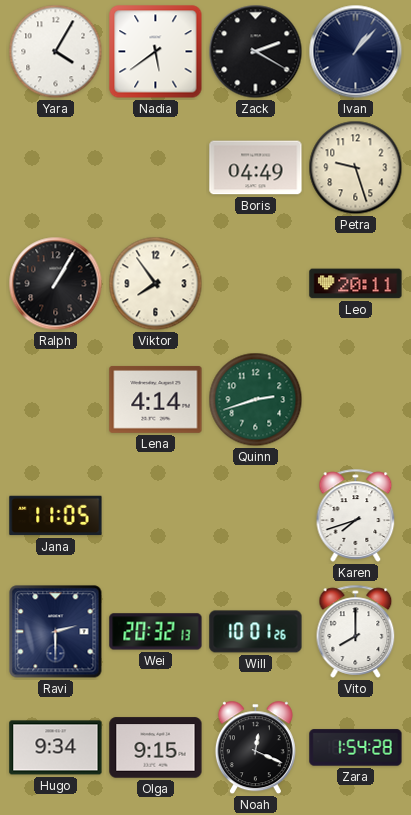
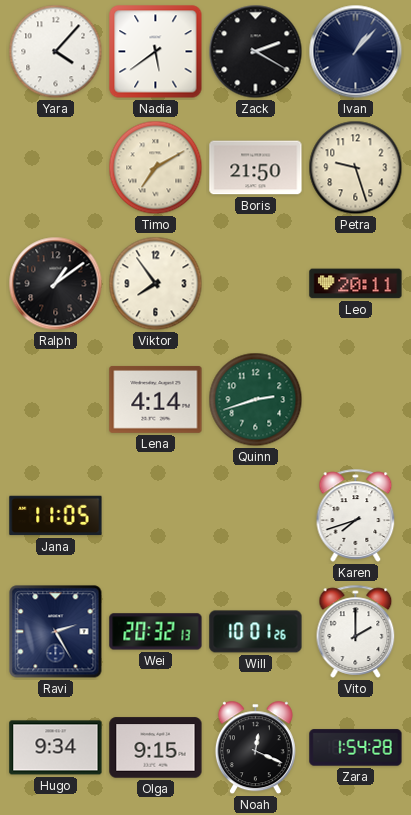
Yara: 4:05 -> 4:07 (56, 52)
Timo: none -> 7:10 (156, 168)
Boris: 04:49 -> 21:50 (256, 168)
Ralph: 1:05 -> 1:09 (56, 284)
Ravi: 2:30 -> 2:25 (56, 632)
Vito: 8:00 -> 2:00 (356, 631)
